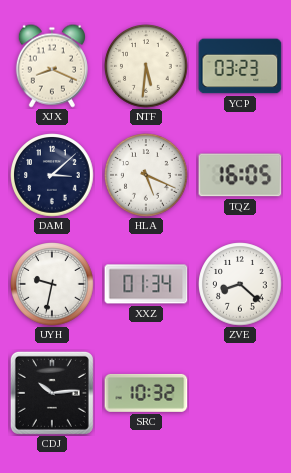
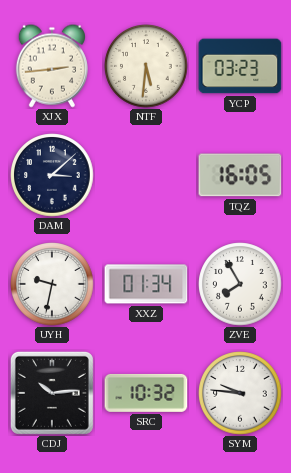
XJX: 8:19 -> 2:44 (52, 66)
HLA: 5:19 -> none (146, 175)
ZVE: 8:22 -> 7:55 (240, 284)
SYM: none -> 9:46 (240, 393)
